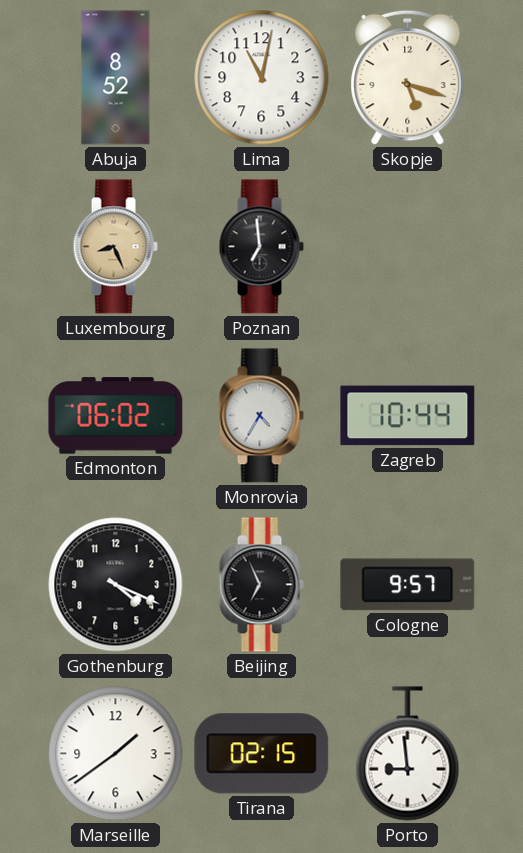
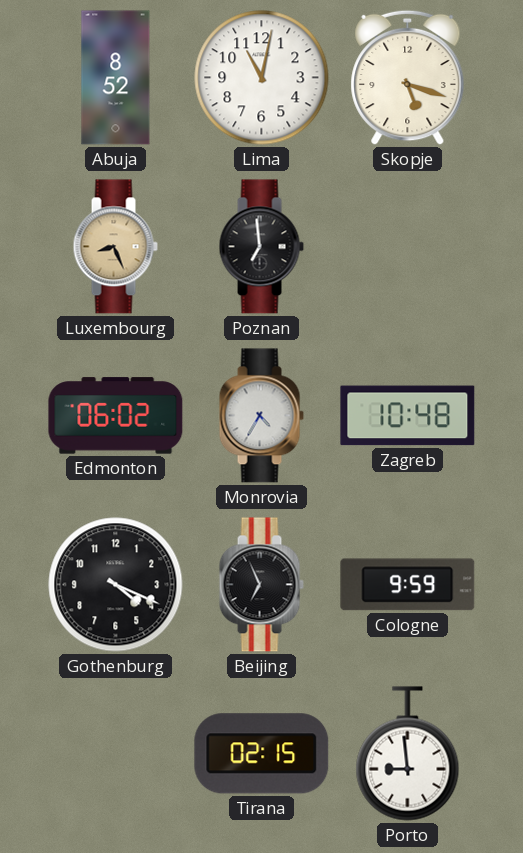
Zagreb: 10:44 -> 10:48 (408, 416)
Cologne: 9:57 -> 9:59 (408, 585)
Marseille: 1:39 -> none (116, 754)
